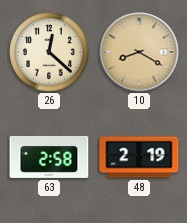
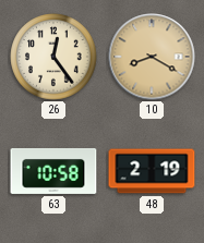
26: 12:22 -> 12:24 (53, 57)
63: 2:58 -> 10:58 (53, 171)
